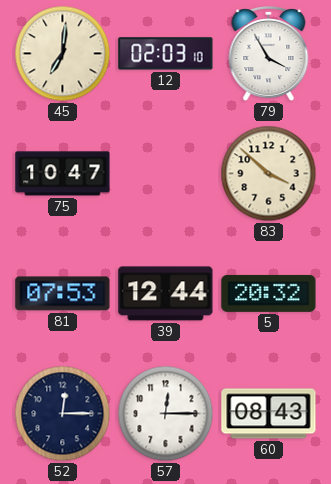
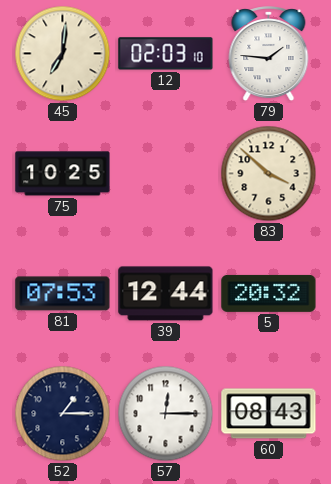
79: 3:55 -> 1:46 (269, 54)
75: 10:47 -> 10:25 (63, 174)
52: 12:15 -> 1:15 (63, 414)
